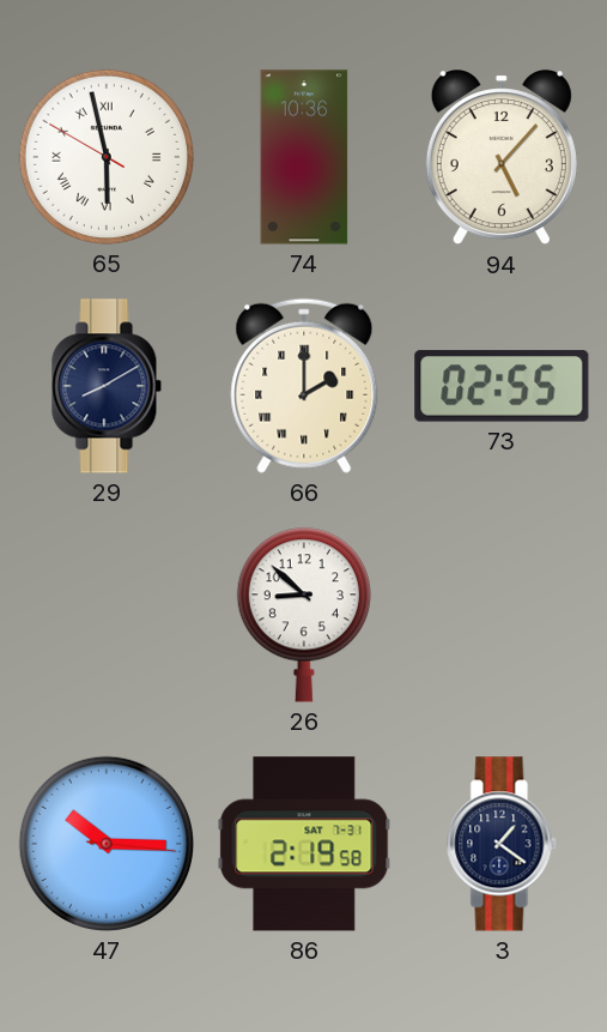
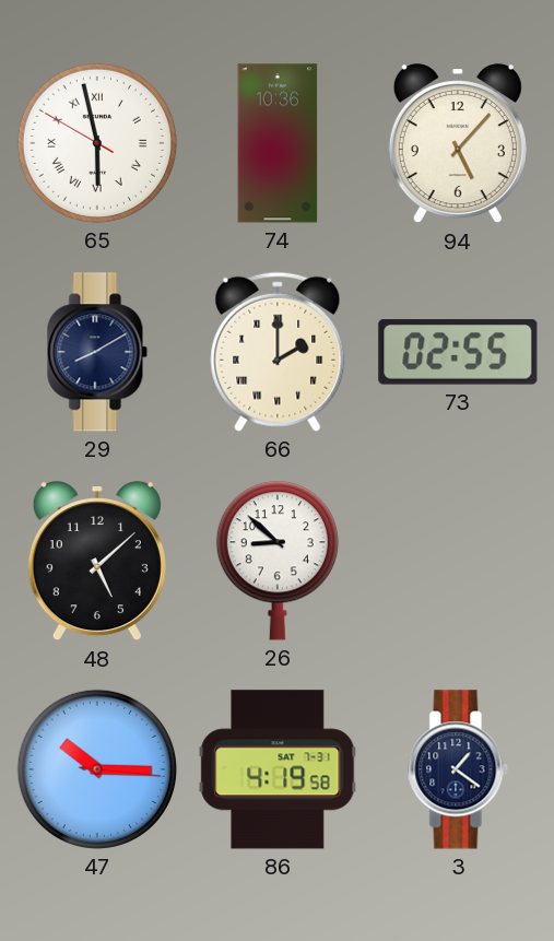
48: none -> 5:08 (97, 562)
86: 2:19 -> 4:19 (278, 769)
